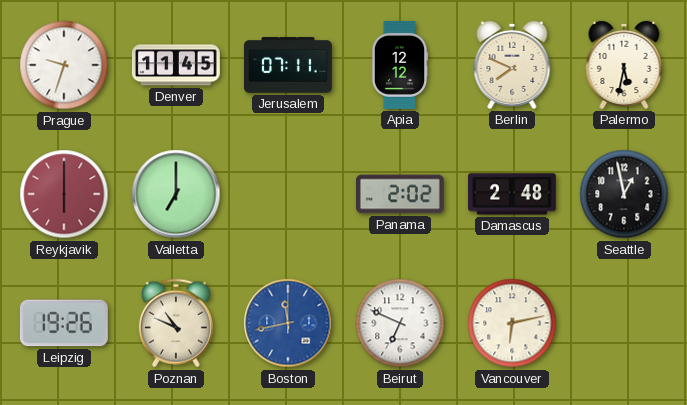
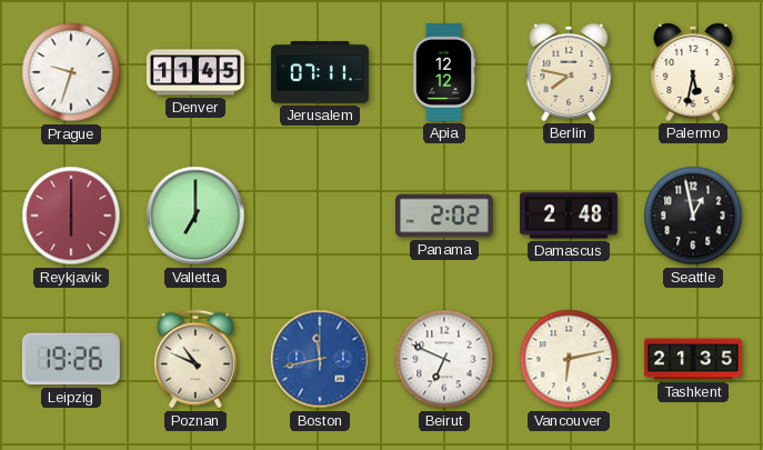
Berlin: 7:49 -> 7:47 (569, 72)
Tashkent: none -> 21:35 (694, 359)
